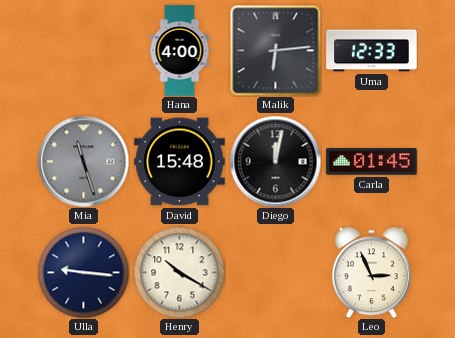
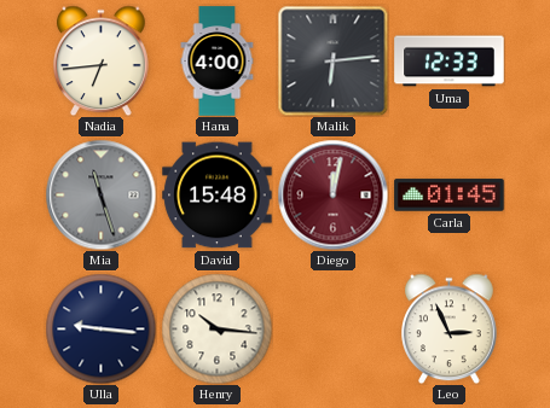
Nadia: none -> 6:44 (102, 60)
Diego dial: black -> burgundy (332, 194)
Henry: 10:20 -> 10:16 (216, 328)
